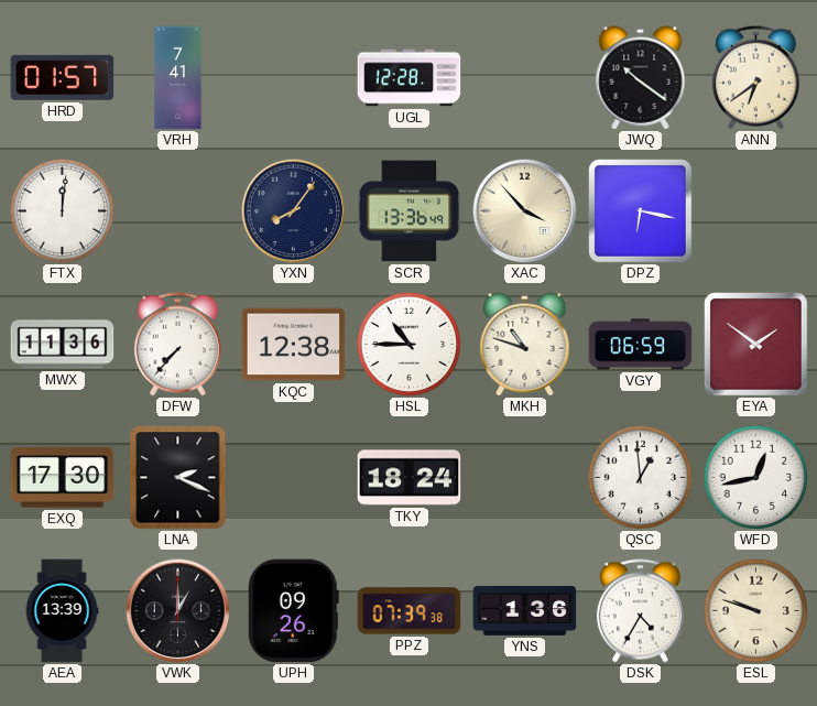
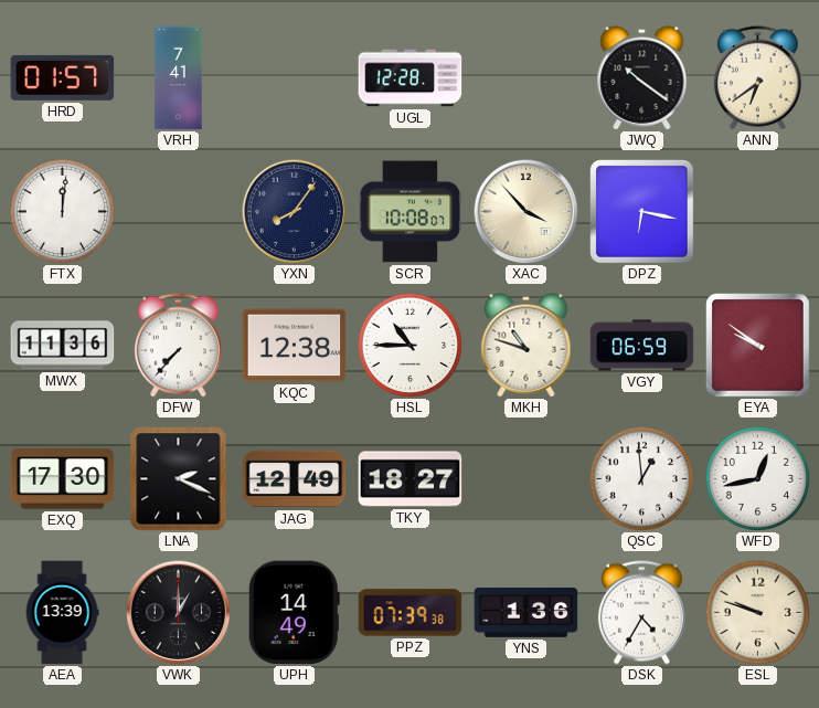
SCR: 13:36 -> 10:08 (411, 212)
EYA: 1:51 -> 9:51 (758, 346)
JAG: none -> 12:49 (295, 479)
TKY: 18:24 -> 18:27 (411, 479)
UPH: 09:26 -> 14:49 (294, 613)
